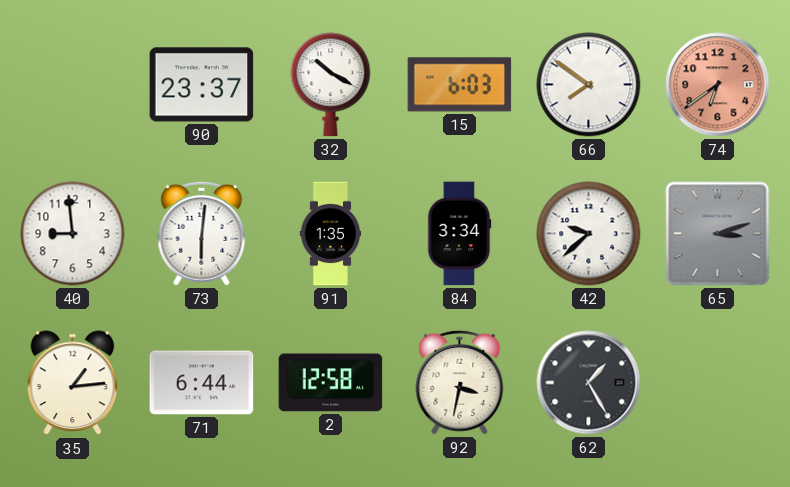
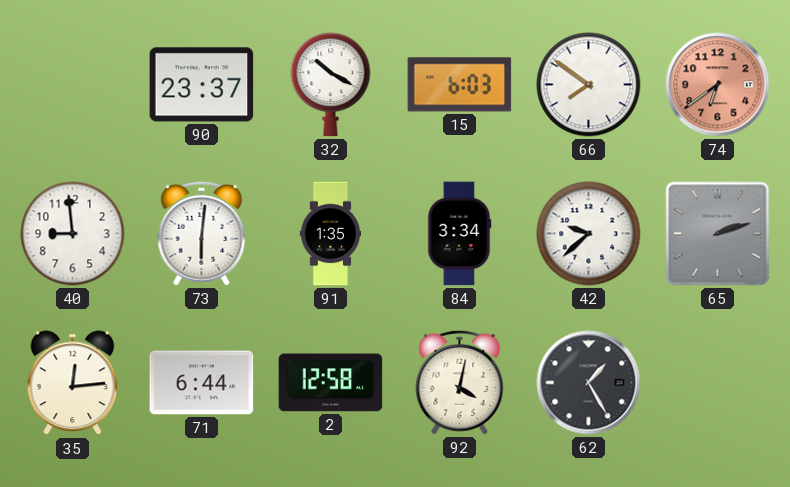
65: 3:12 -> 2:12 (718, 234)
35: 1:14 -> 12:14 (73, 383)
92: 3:32 -> 4:02 (460, 382)
